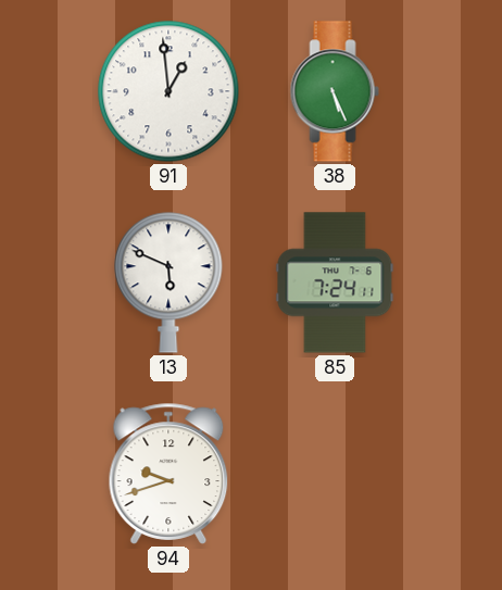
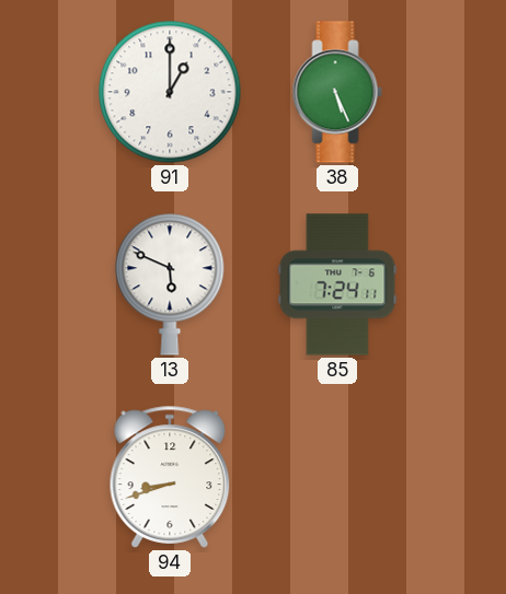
91: 12:59 -> 1:00 (170, 92)
94: 9:42 -> 8:42 (170, 477)
